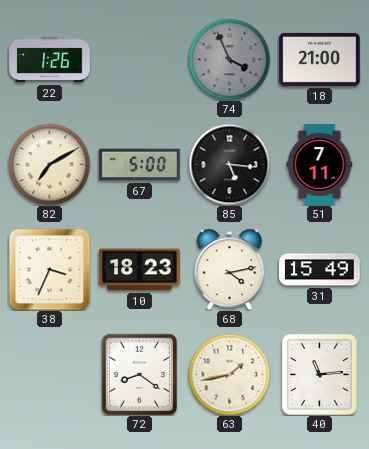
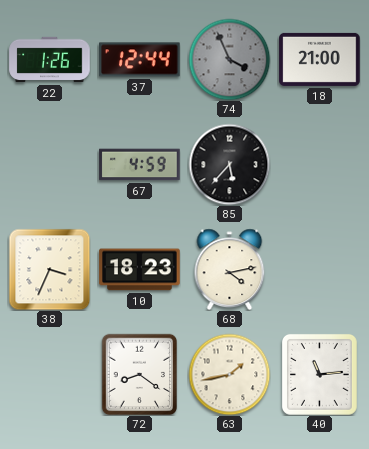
37: none -> 12:44 (140, 60)
82: 7:10 -> none (49, 164)
67: 5:00 -> 4:59 (140, 165)
85: 5:16 -> 5:37 (229, 164)
51: 7:11 -> none (320, 165)
31: 15:49 -> none (320, 270)
